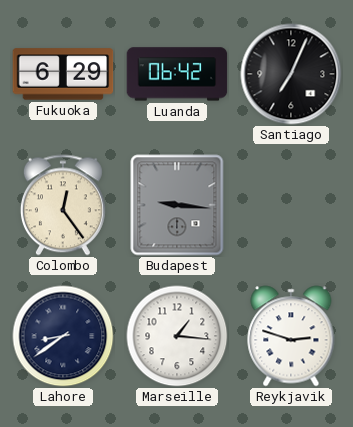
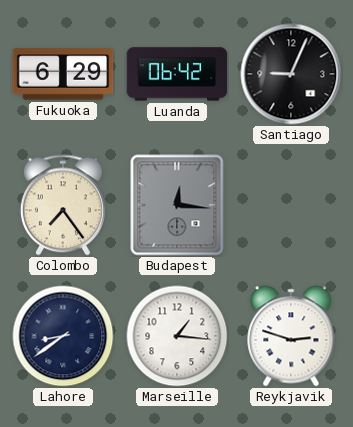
Santiago: 7:04 -> 9:04 (291, 74)
Colombo: 12:24 -> 7:24 (63, 205)
Budapest: 9:16 -> 12:16 (177, 205)
